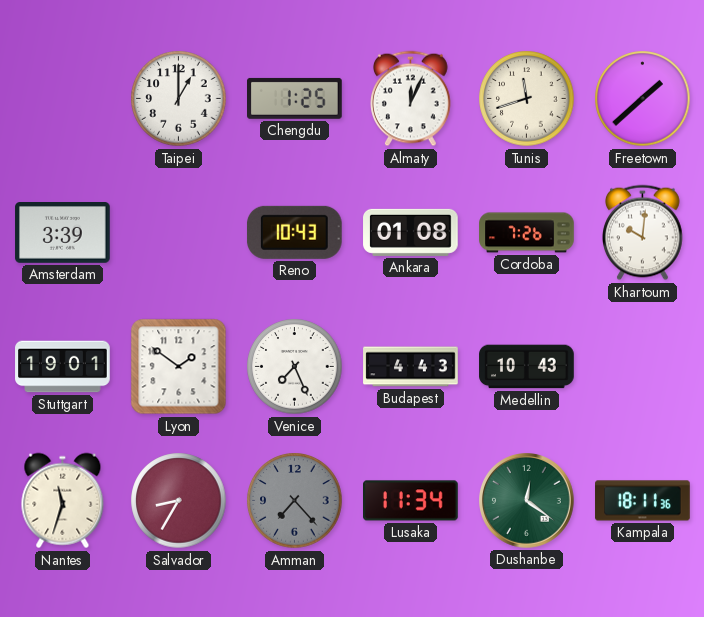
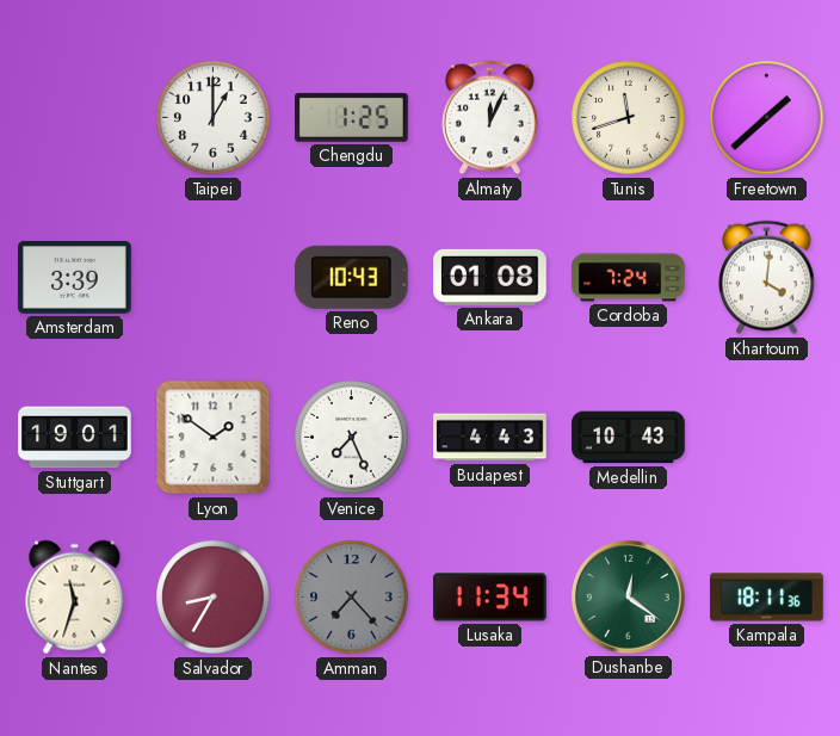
Cordoba: 7:26 -> 7:24 (629, 278)
Khartoum: 10:01 -> 4:01 (767, 278)
